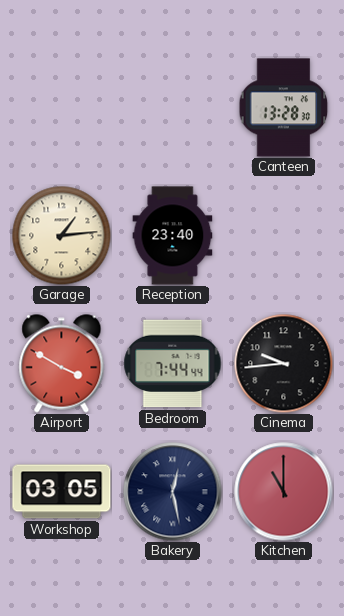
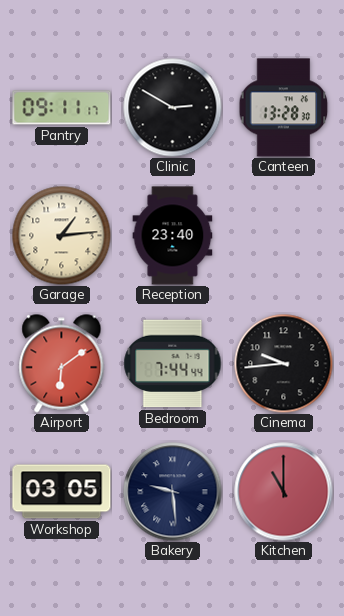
Pantry: none -> 09:11 (62, 108)
Clinic: none -> 2:50 (173, 108)
Airport: 3:50 -> 6:09 (62, 364)
Bakery: 12:28 -> 9:29 (173, 492)
